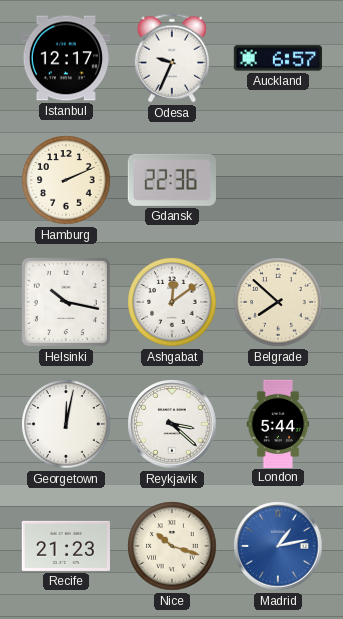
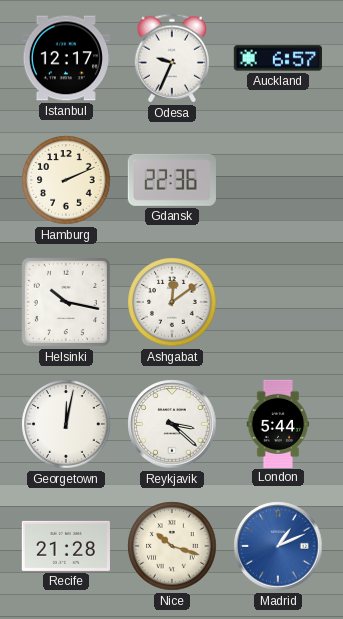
Belgrade: 7:52 -> none (278, 302)
Recife: 21:23 -> 21:28 (66, 546)
Madrid: 1:13 -> 1:11 (278, 546)
